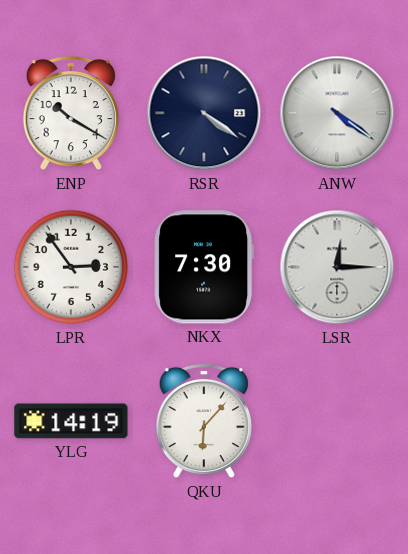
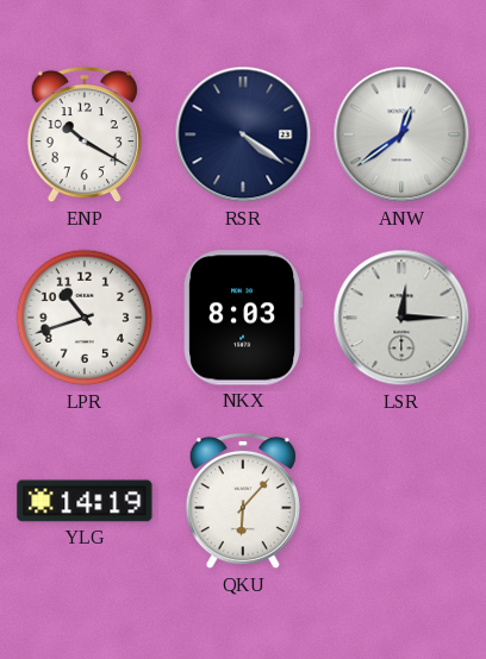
ANW: 4:21 -> 12:39 (401, 134)
LPR: 2:54 -> 10:42 (85, 318)
NKX: 7:30 -> 8:03 (242, 318)
